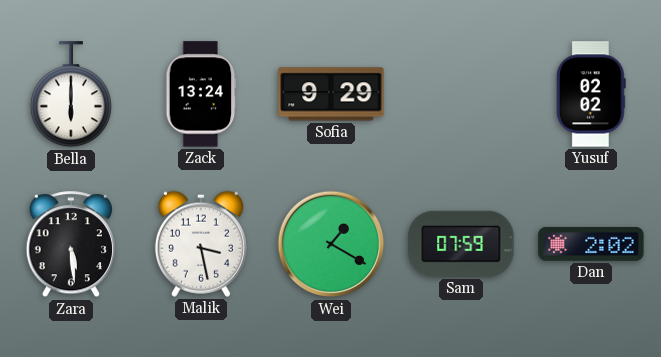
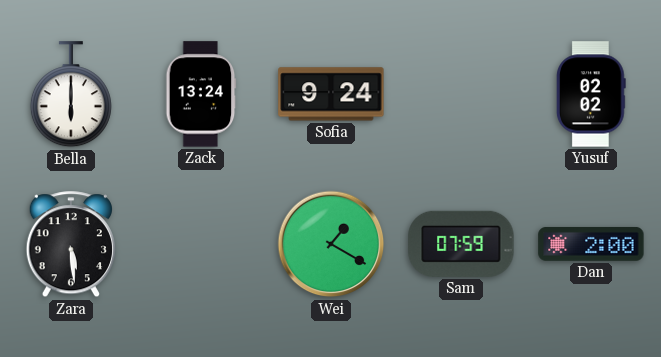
Sofia: 9:29 -> 9:24 (331, 94)
Malik: 3:28 -> none (201, 244)
Dan: 2:02 -> 2:00 (591, 244)
